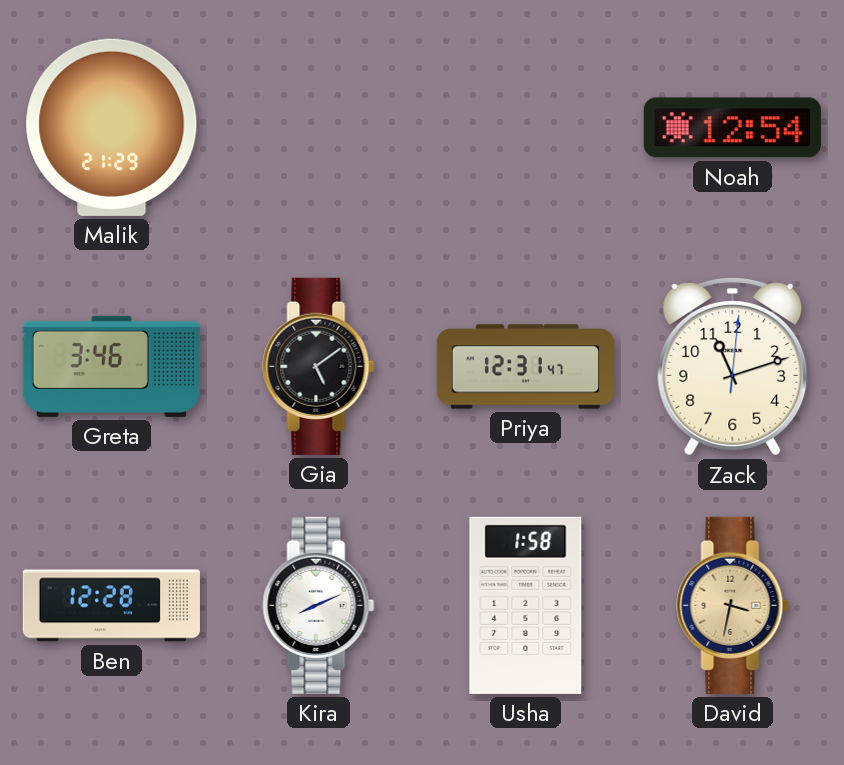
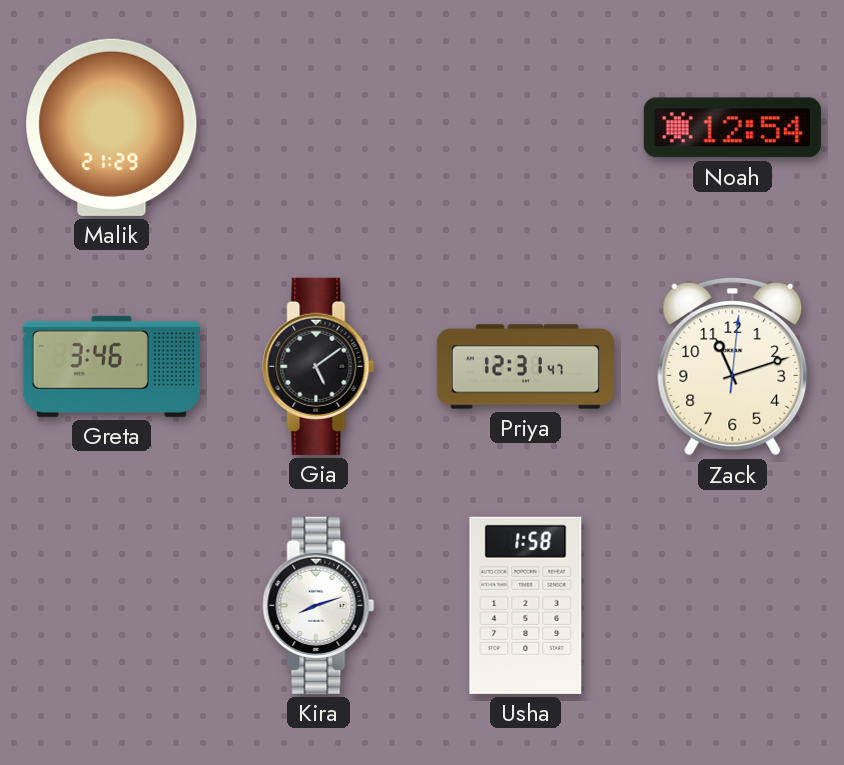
Ben: 12:28 -> none (111, 606)
Kira: 8:11 -> 8:12 (319, 605)
David: 3:32 -> none (733, 605)
